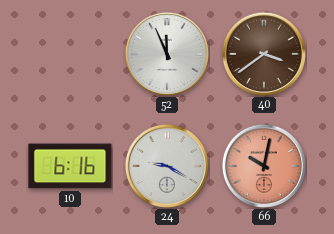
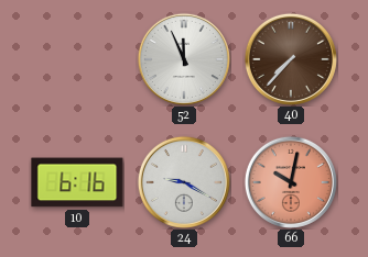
40: 3:39 -> 7:37 (291, 59)
